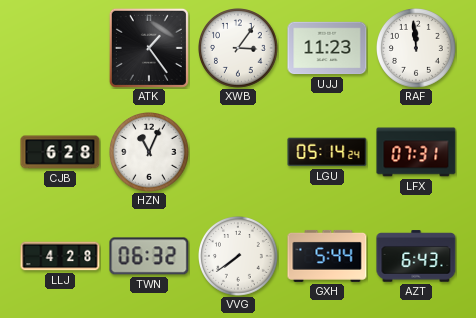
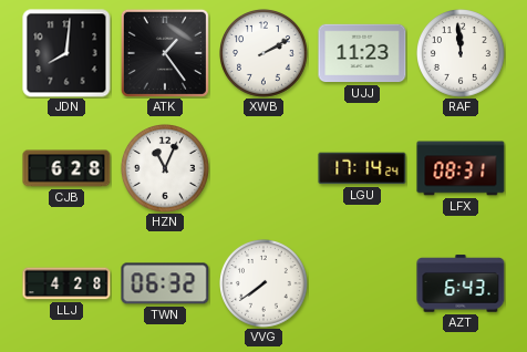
JDN: none -> 8:01 (66, 53)
XWB: 3:06 -> 2:10 (265, 54)
LGU: 05:14 -> 17:14 (362, 168)
LFX: 07:31 -> 08:31 (461, 168)
GXH: 5:44 -> none (327, 256)
